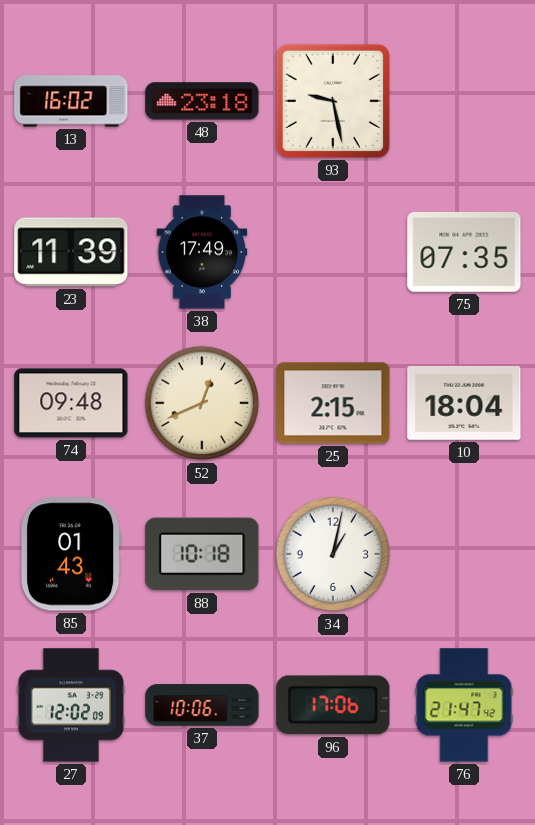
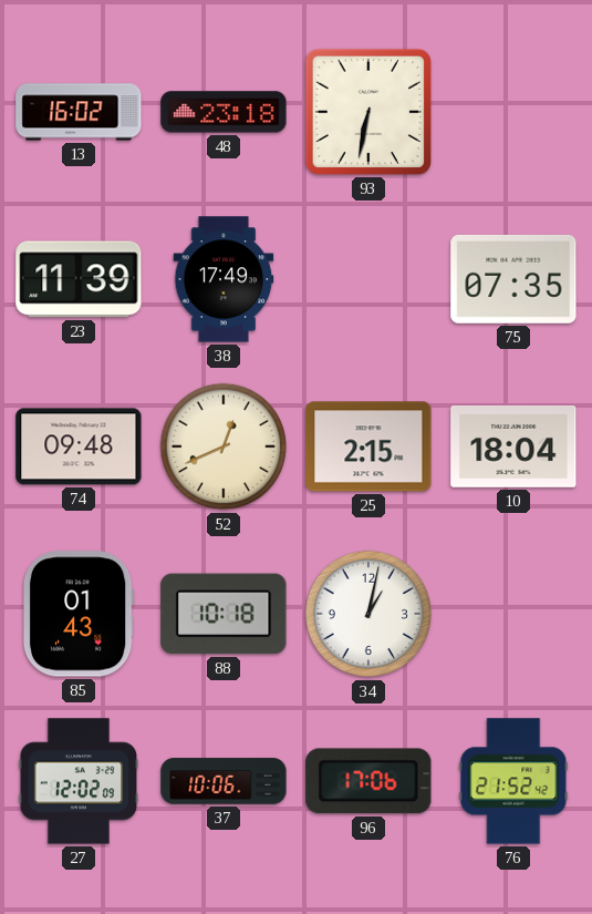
93: 9:28 -> 6:32 (368, 112)
76: 21:47 -> 21:52 (513, 781)
